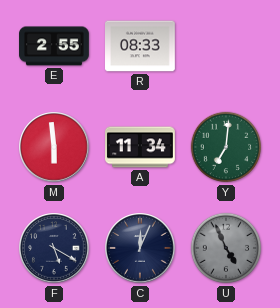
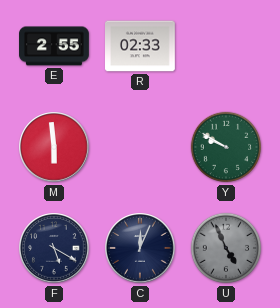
R: 08:33 -> 02:33 (141, 46)
A: 11:34 -> none (141, 147)
Y: 7:01 -> 9:50 (226, 147)
